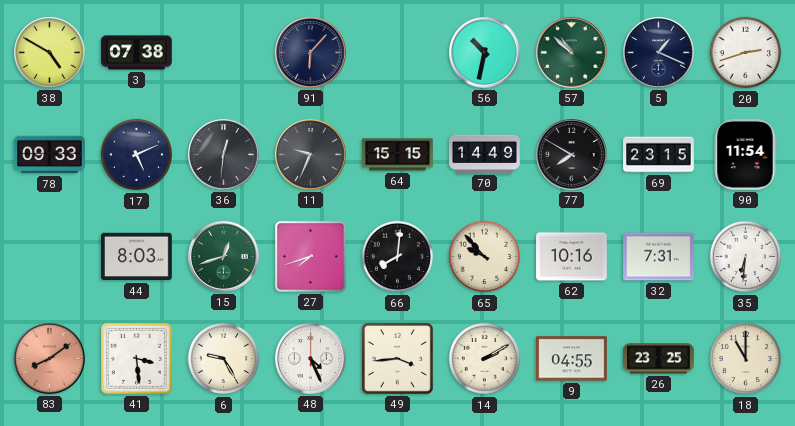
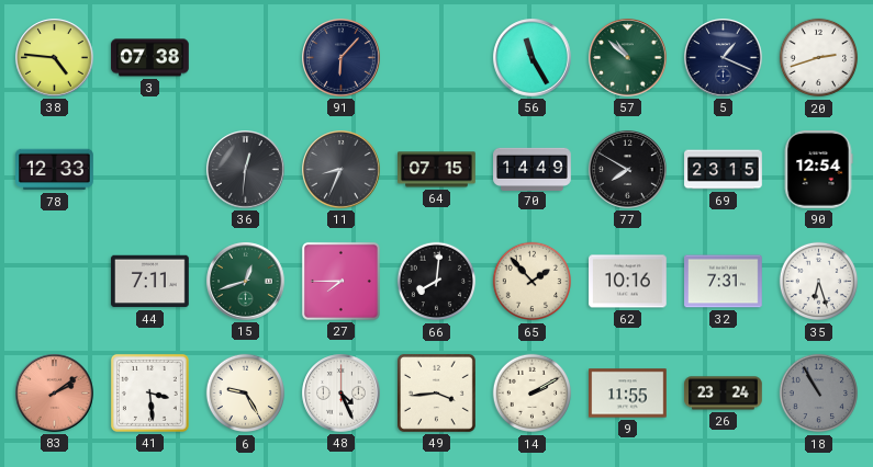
38: 4:50 -> 4:46 (55, 58)
56: 10:32 -> 11:25 (533, 58)
78: 09:33 -> 12:33 (55, 170)
17: 5:11 -> none (137, 155)
11: 9:34 -> 8:34 (342, 170)
64: 15:15 -> 07:15 (437, 170)
90: 11:54 -> 12:54 (818, 170)
44: 8:03 -> 7:11 (150, 282)
27: 7:42 -> 7:45 (340, 281)
65: 9:53 -> 1:53 (533, 282)
35: 6:31 -> 6:27 (819, 282)
83: 8:09 -> 2:09 (55, 394)
9: 04:55 -> 11:55 (628, 394)
26: 23:25 -> 23:24 (724, 394)
18: 11:00 -> 10:55 (819, 394)
18 dial: cream -> grey (819, 394)
